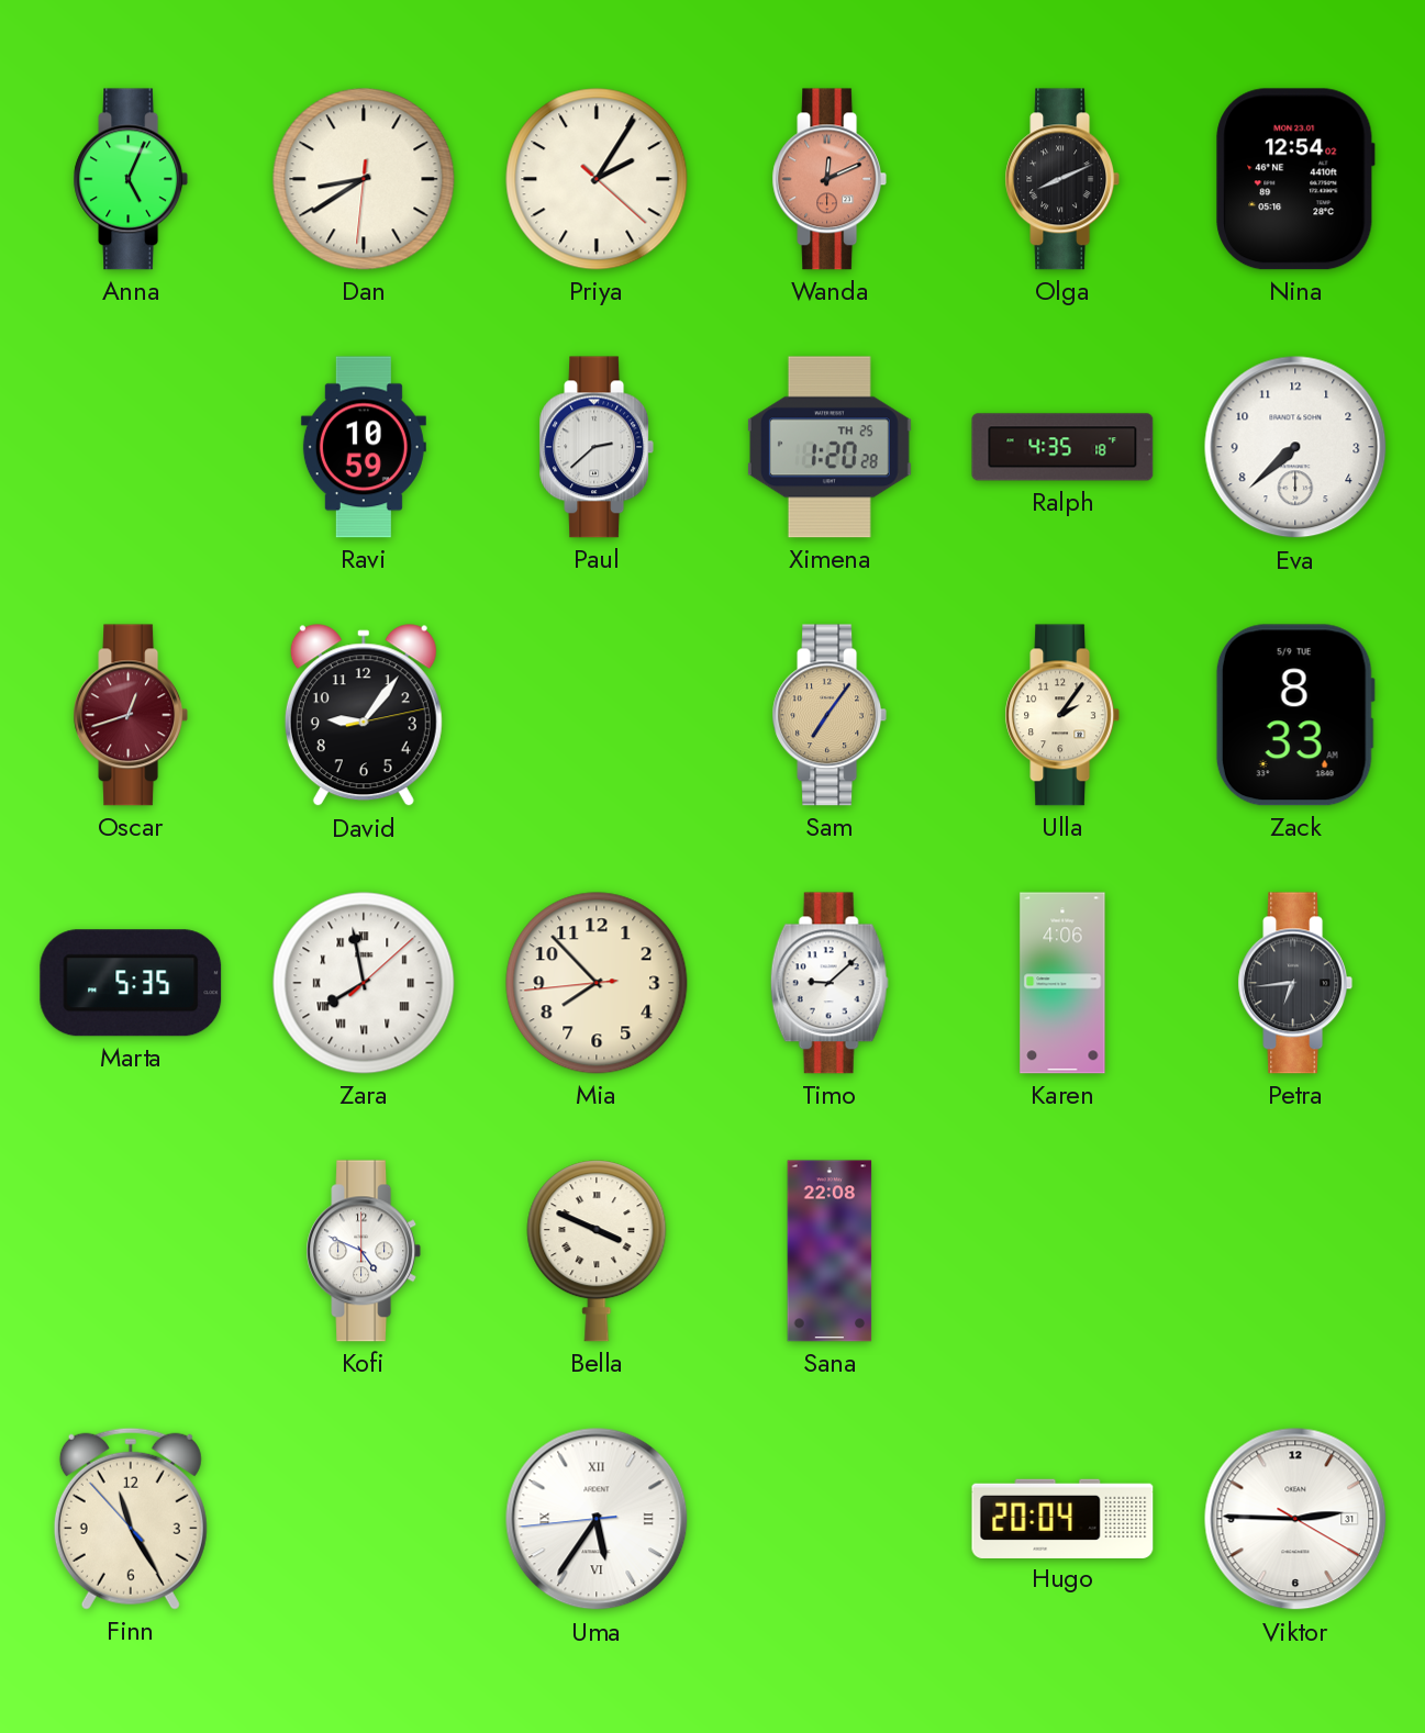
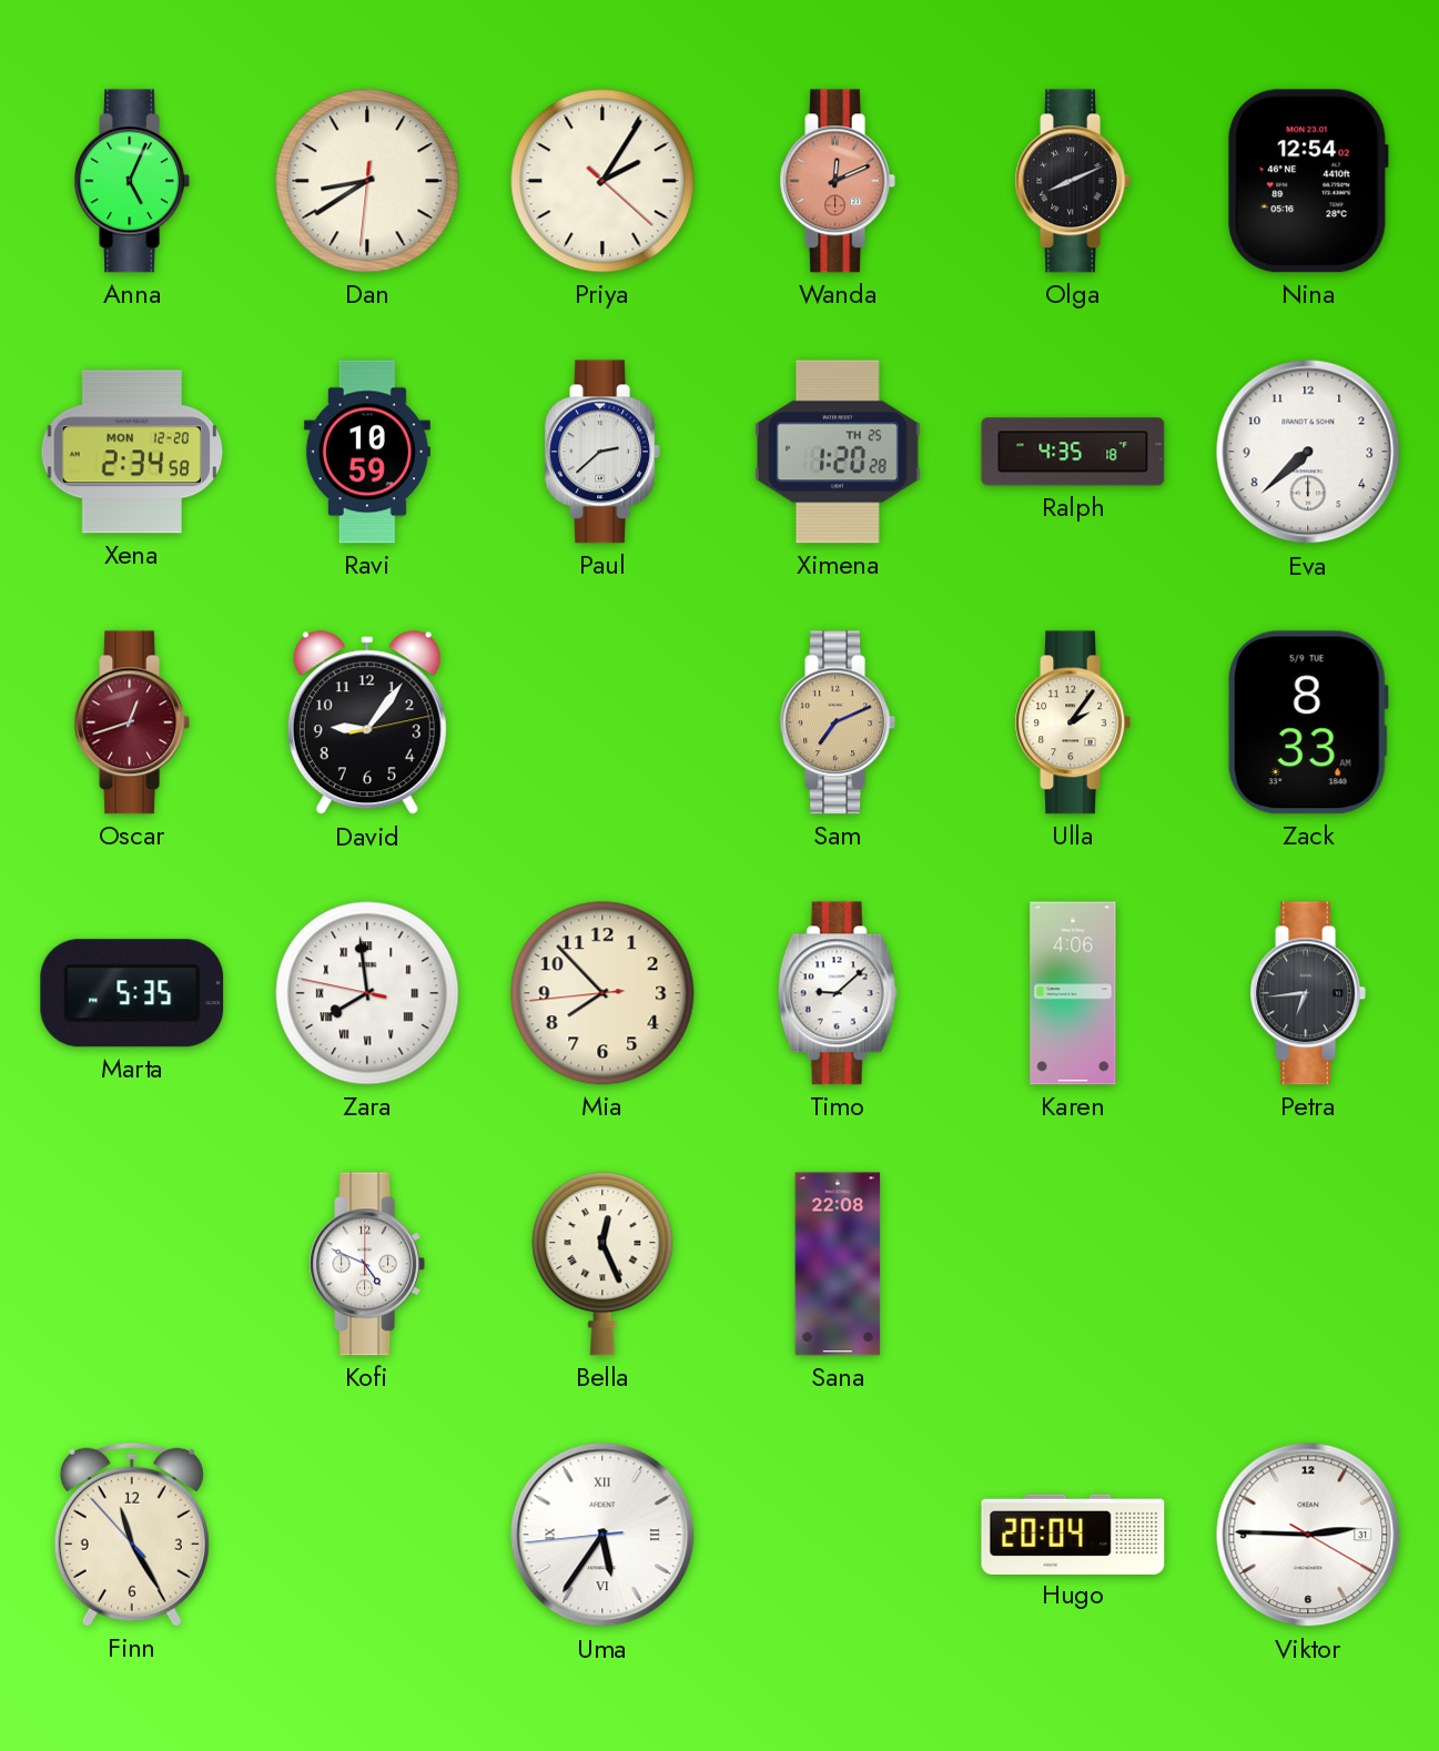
Xena: none -> 2:34 (131, 452)
Sam: 7:06 -> 7:11 (838, 722)
Zara: 7:58:08 -> 7:58:47 (367, 993)
Bella: 3:49 -> 12:26 (602, 1264)
